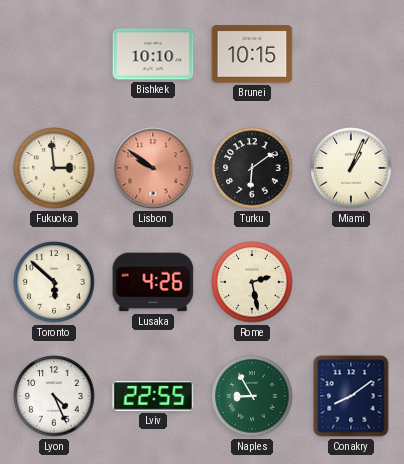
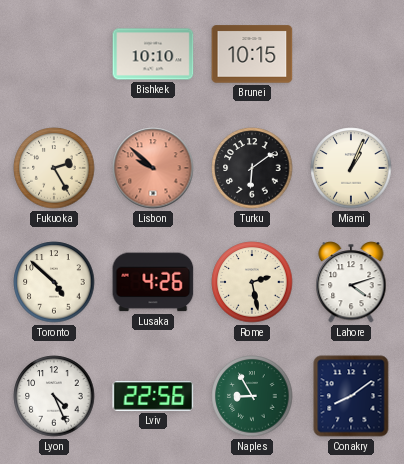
Fukuoka: 2:59 -> 2:25 (54, 168)
Lisbon: 9:51 -> 9:52 (153, 168)
Toronto: 5:52 -> 4:52 (54, 282)
Lahore: none -> 4:12 (351, 282)
Lviv: 22:55 -> 22:56 (153, 397)
